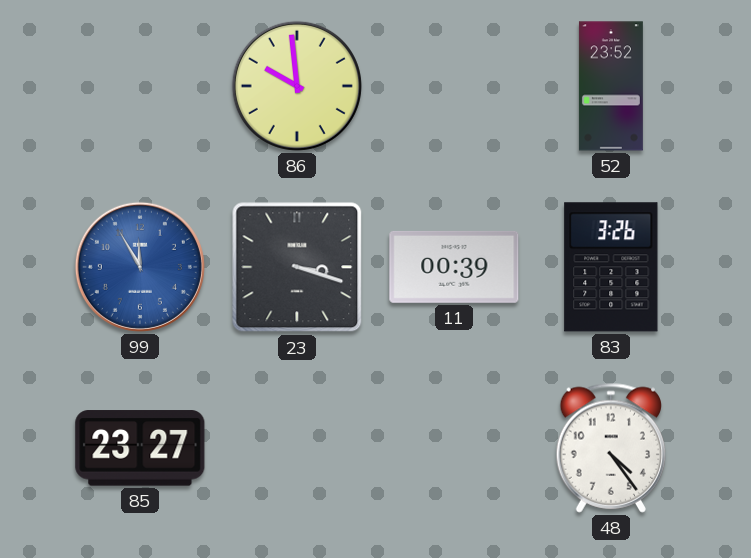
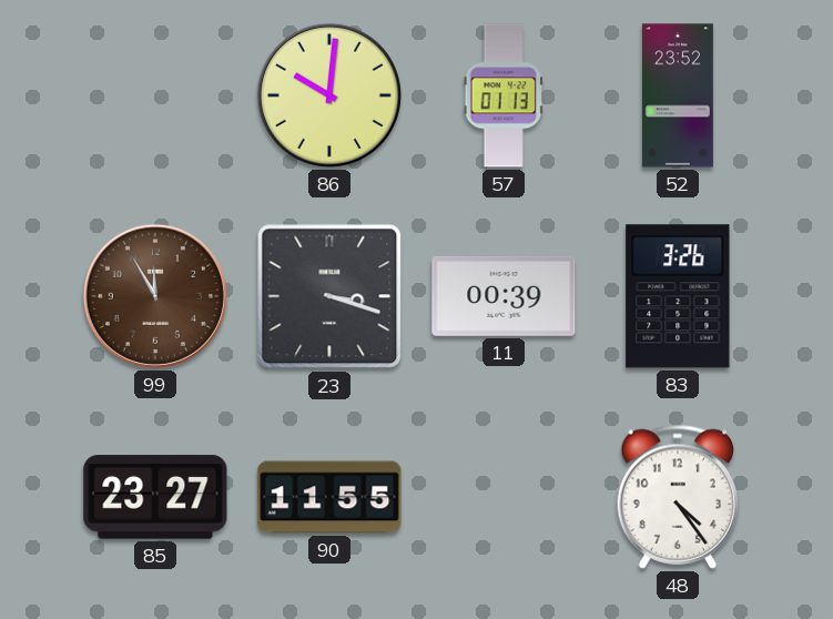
86: 9:59 -> 10:01 (329, 95)
57: none -> 01:13 (504, 95)
99 dial: blue -> brown (155, 296)
90: none -> 11:55 (329, 497)
